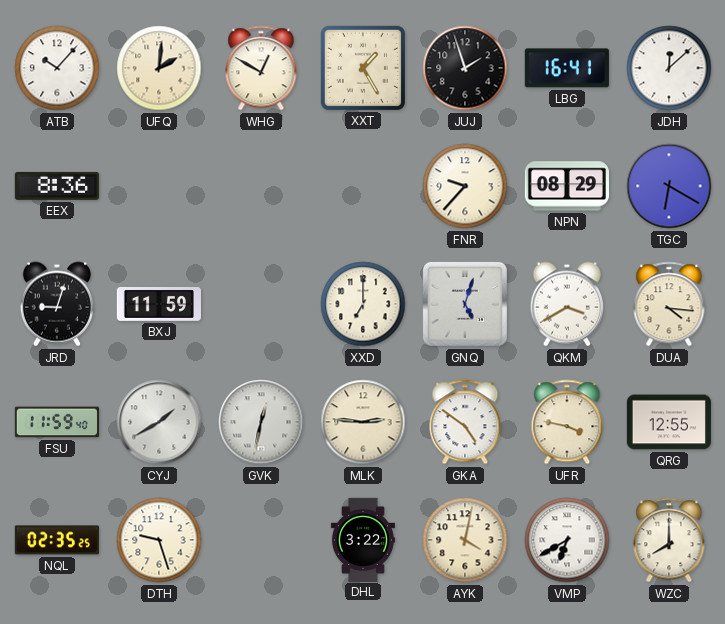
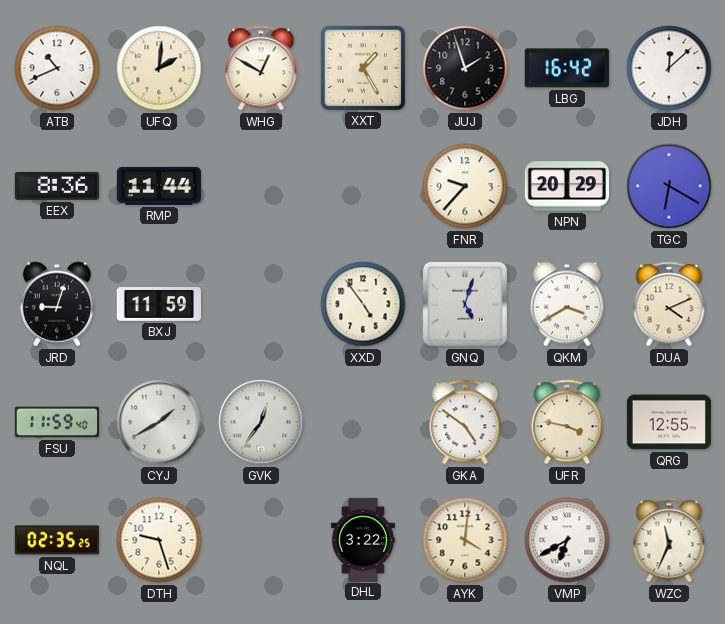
ATB: 10:07 -> 10:41 (57, 68)
LBG: 16:41 -> 16:42 (567, 68)
RMP: none -> 11:44 (159, 186)
NPN: 08:29 -> 20:29 (567, 186)
XXD: 7:00 -> 4:54 (363, 304)
DUA: 4:16 -> 4:11 (669, 304)
GVK: 12:32 -> 12:36 (261, 422)
MLK: 2:46 -> none (363, 422)
AYK: 4:02 -> 4:01 (465, 540)
WZC: 8:00 -> 11:34 (669, 540)
